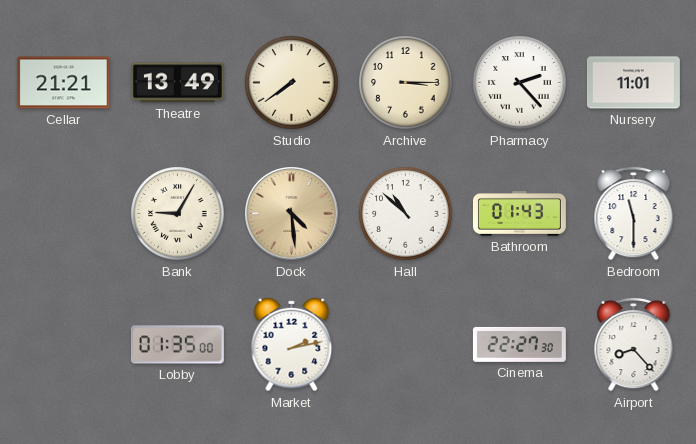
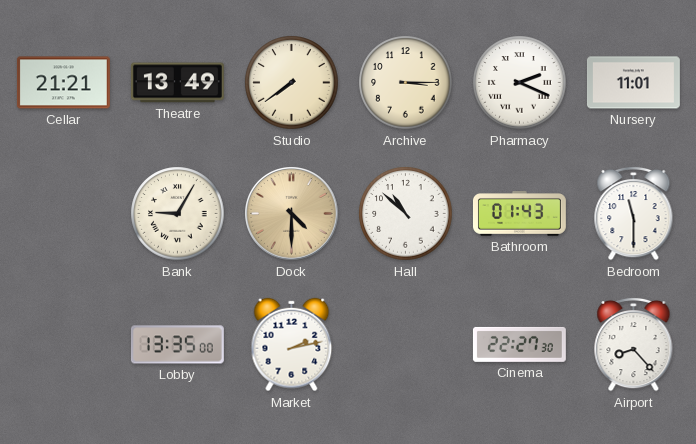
Pharmacy: 2:23 -> 2:19 (520, 83)
Dock: 4:29 -> 4:30 (292, 214)
Lobby: 01:35 -> 13:35 (177, 345)
